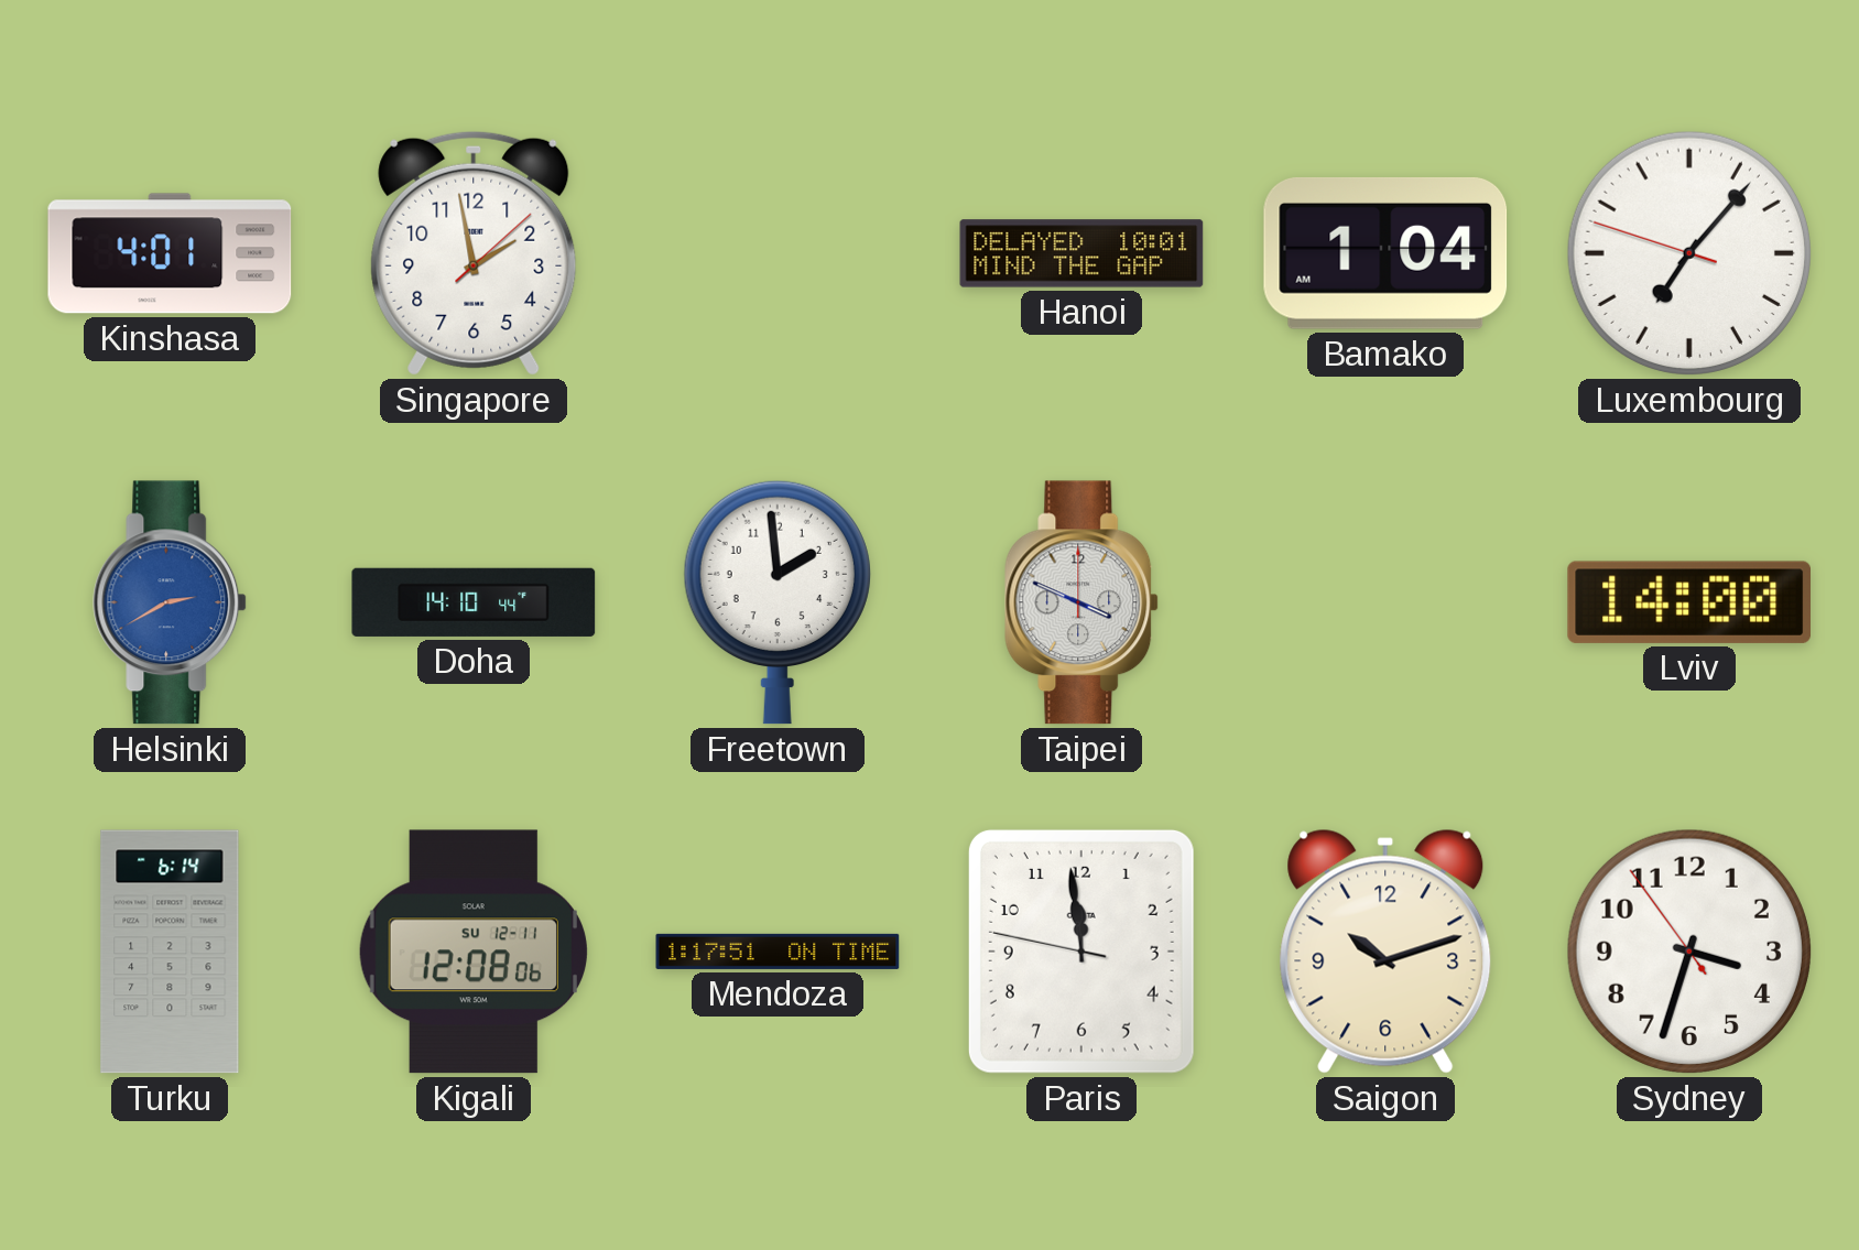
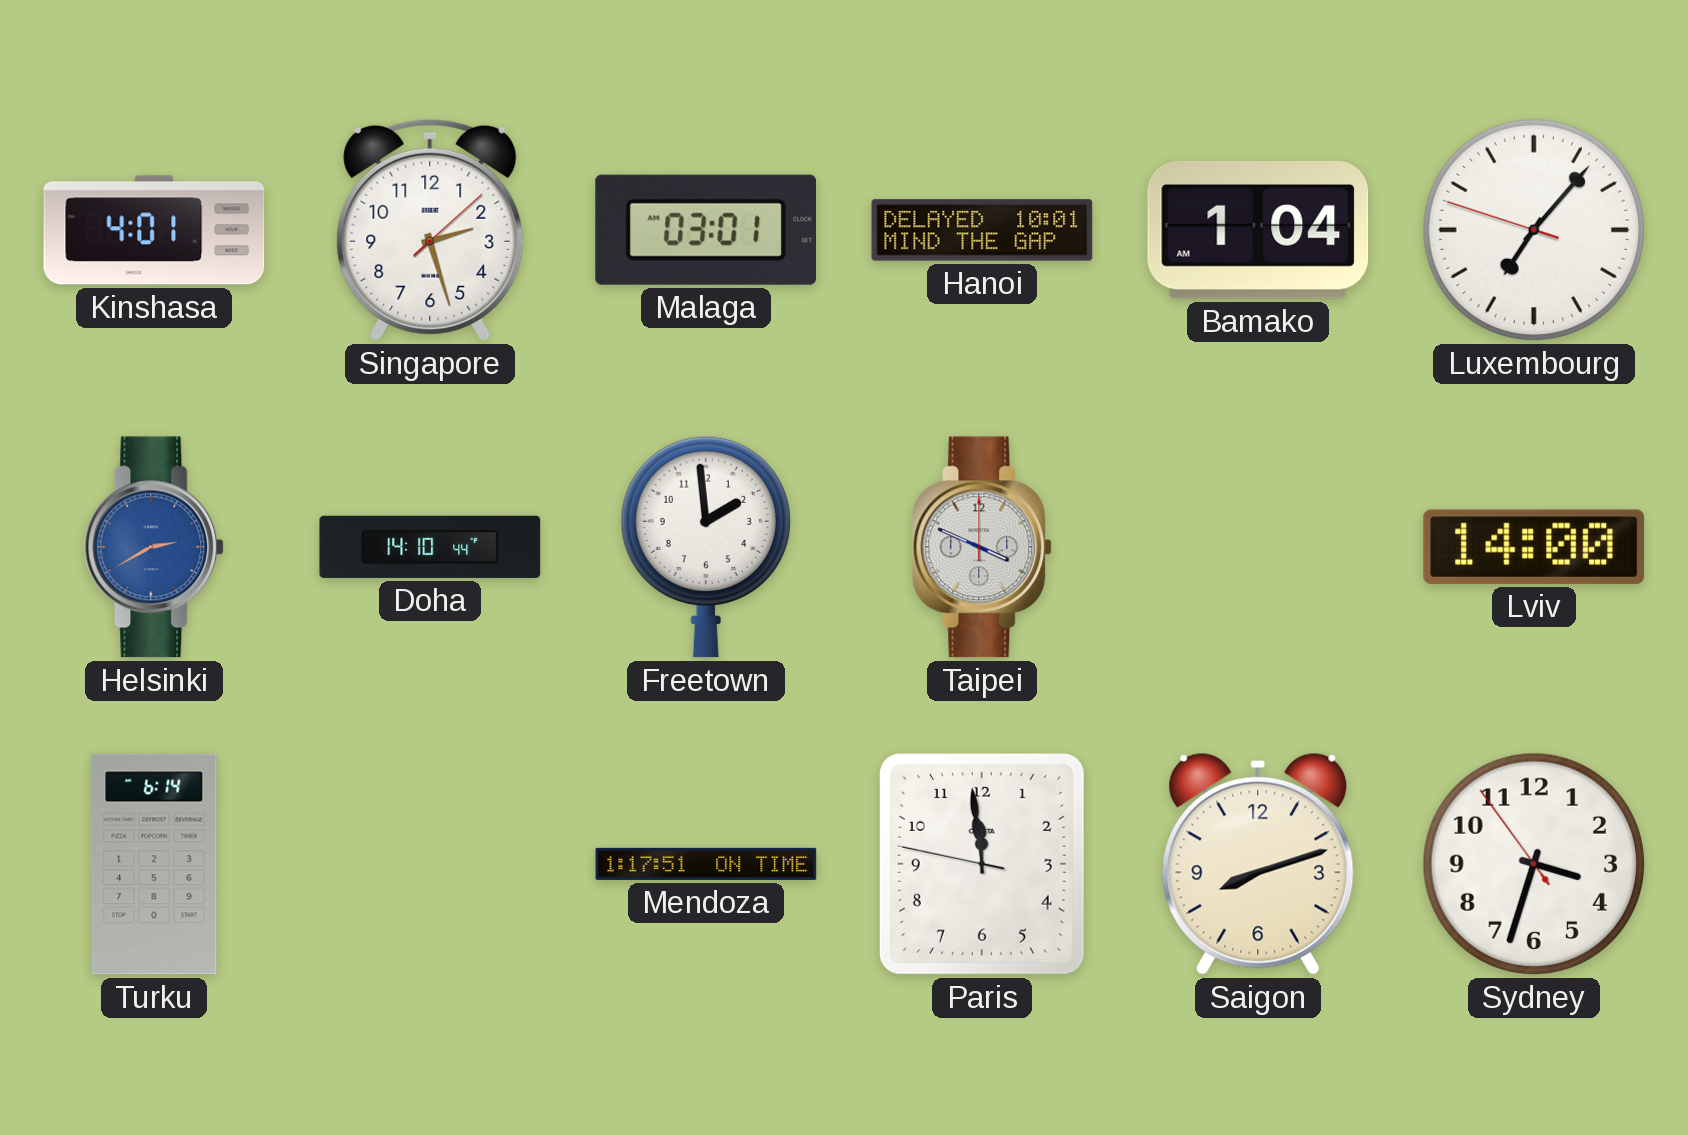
Singapore: 1:58 -> 2:27 (430, 230)
Malaga: none -> 03:01 (705, 230)
Kigali: 12:08 -> none (474, 952)
Saigon: 10:12 -> 8:12 (1258, 864)
